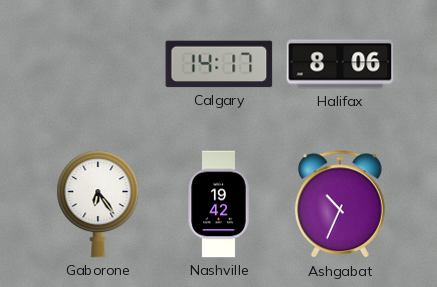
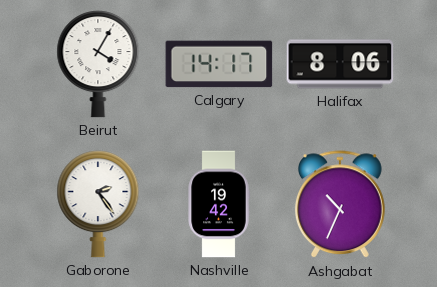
Beirut: none -> 4:05 (98, 65)
Gaborone: 6:24 -> 2:24 (98, 205)
